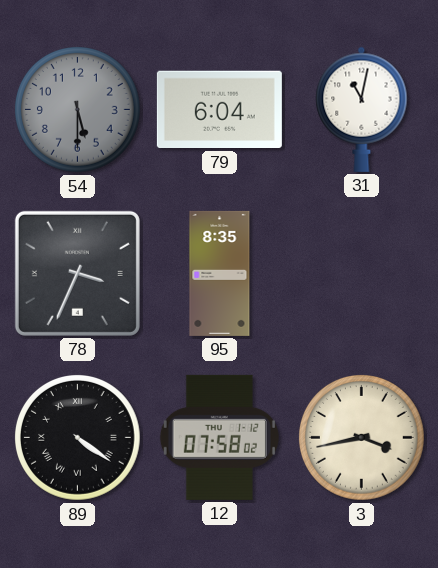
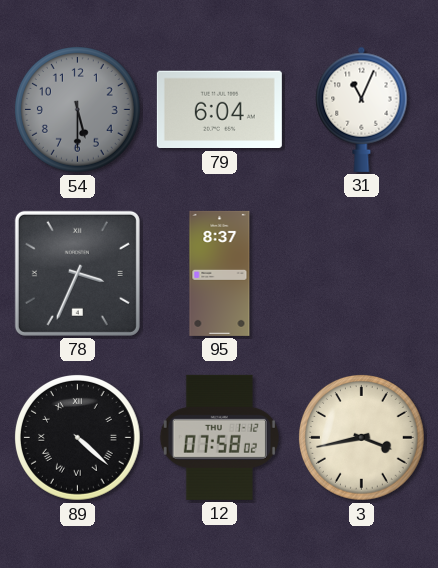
31: 11:02 -> 11:04 (362, 109)
95: 8:35 -> 8:37 (220, 273)
89: 4:21 -> 4:22 (78, 438)
